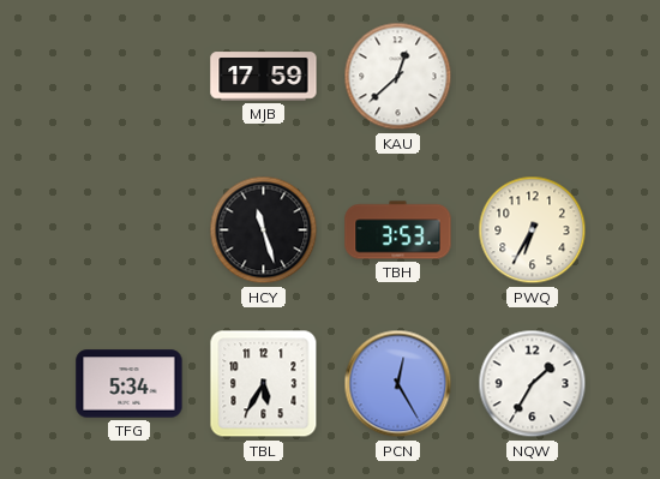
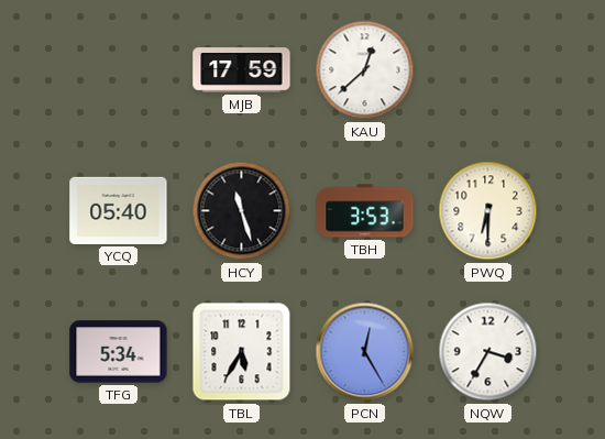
YCQ: none -> 05:40 (119, 210)
PWQ: 6:35 -> 6:30 (488, 211)
NQW: 1:35 -> 3:35 (488, 352)
